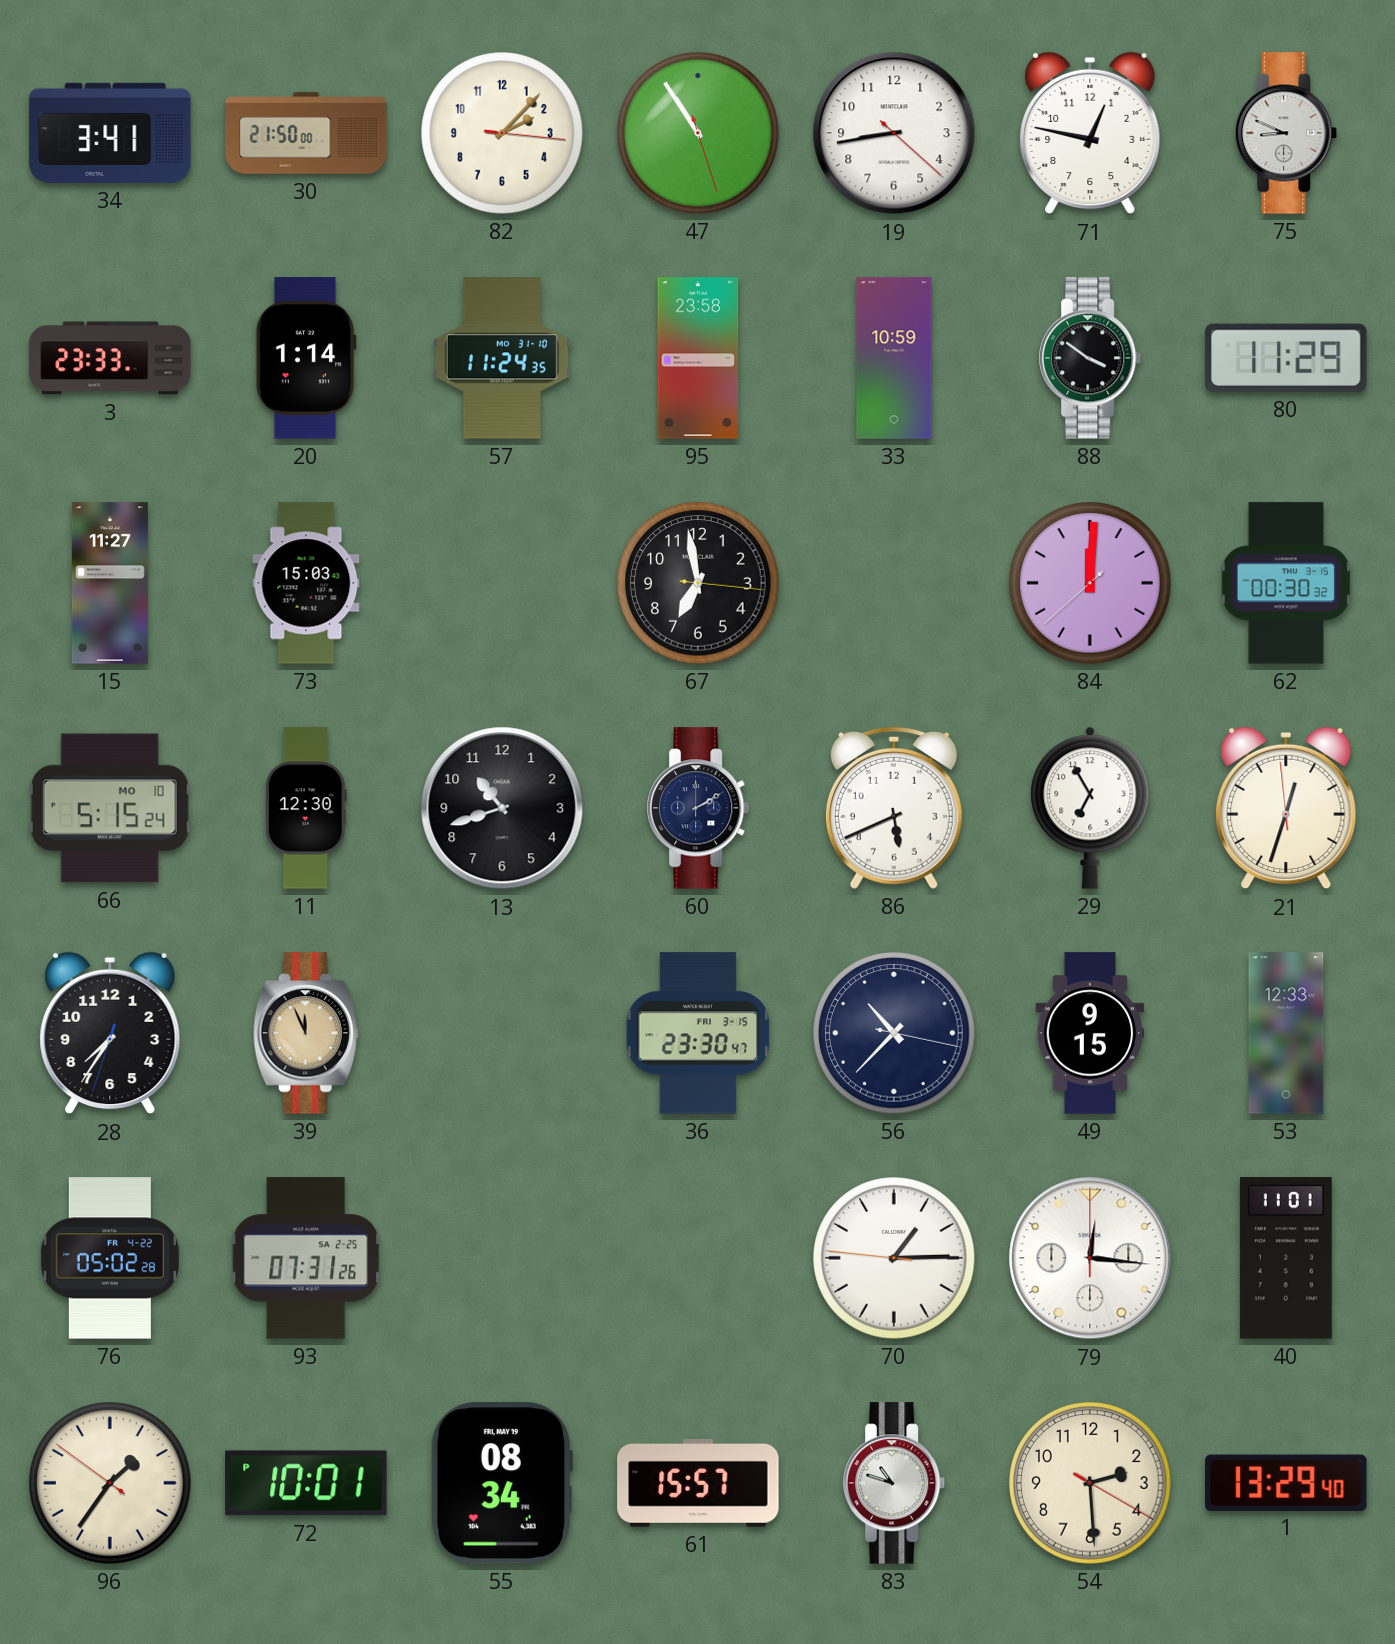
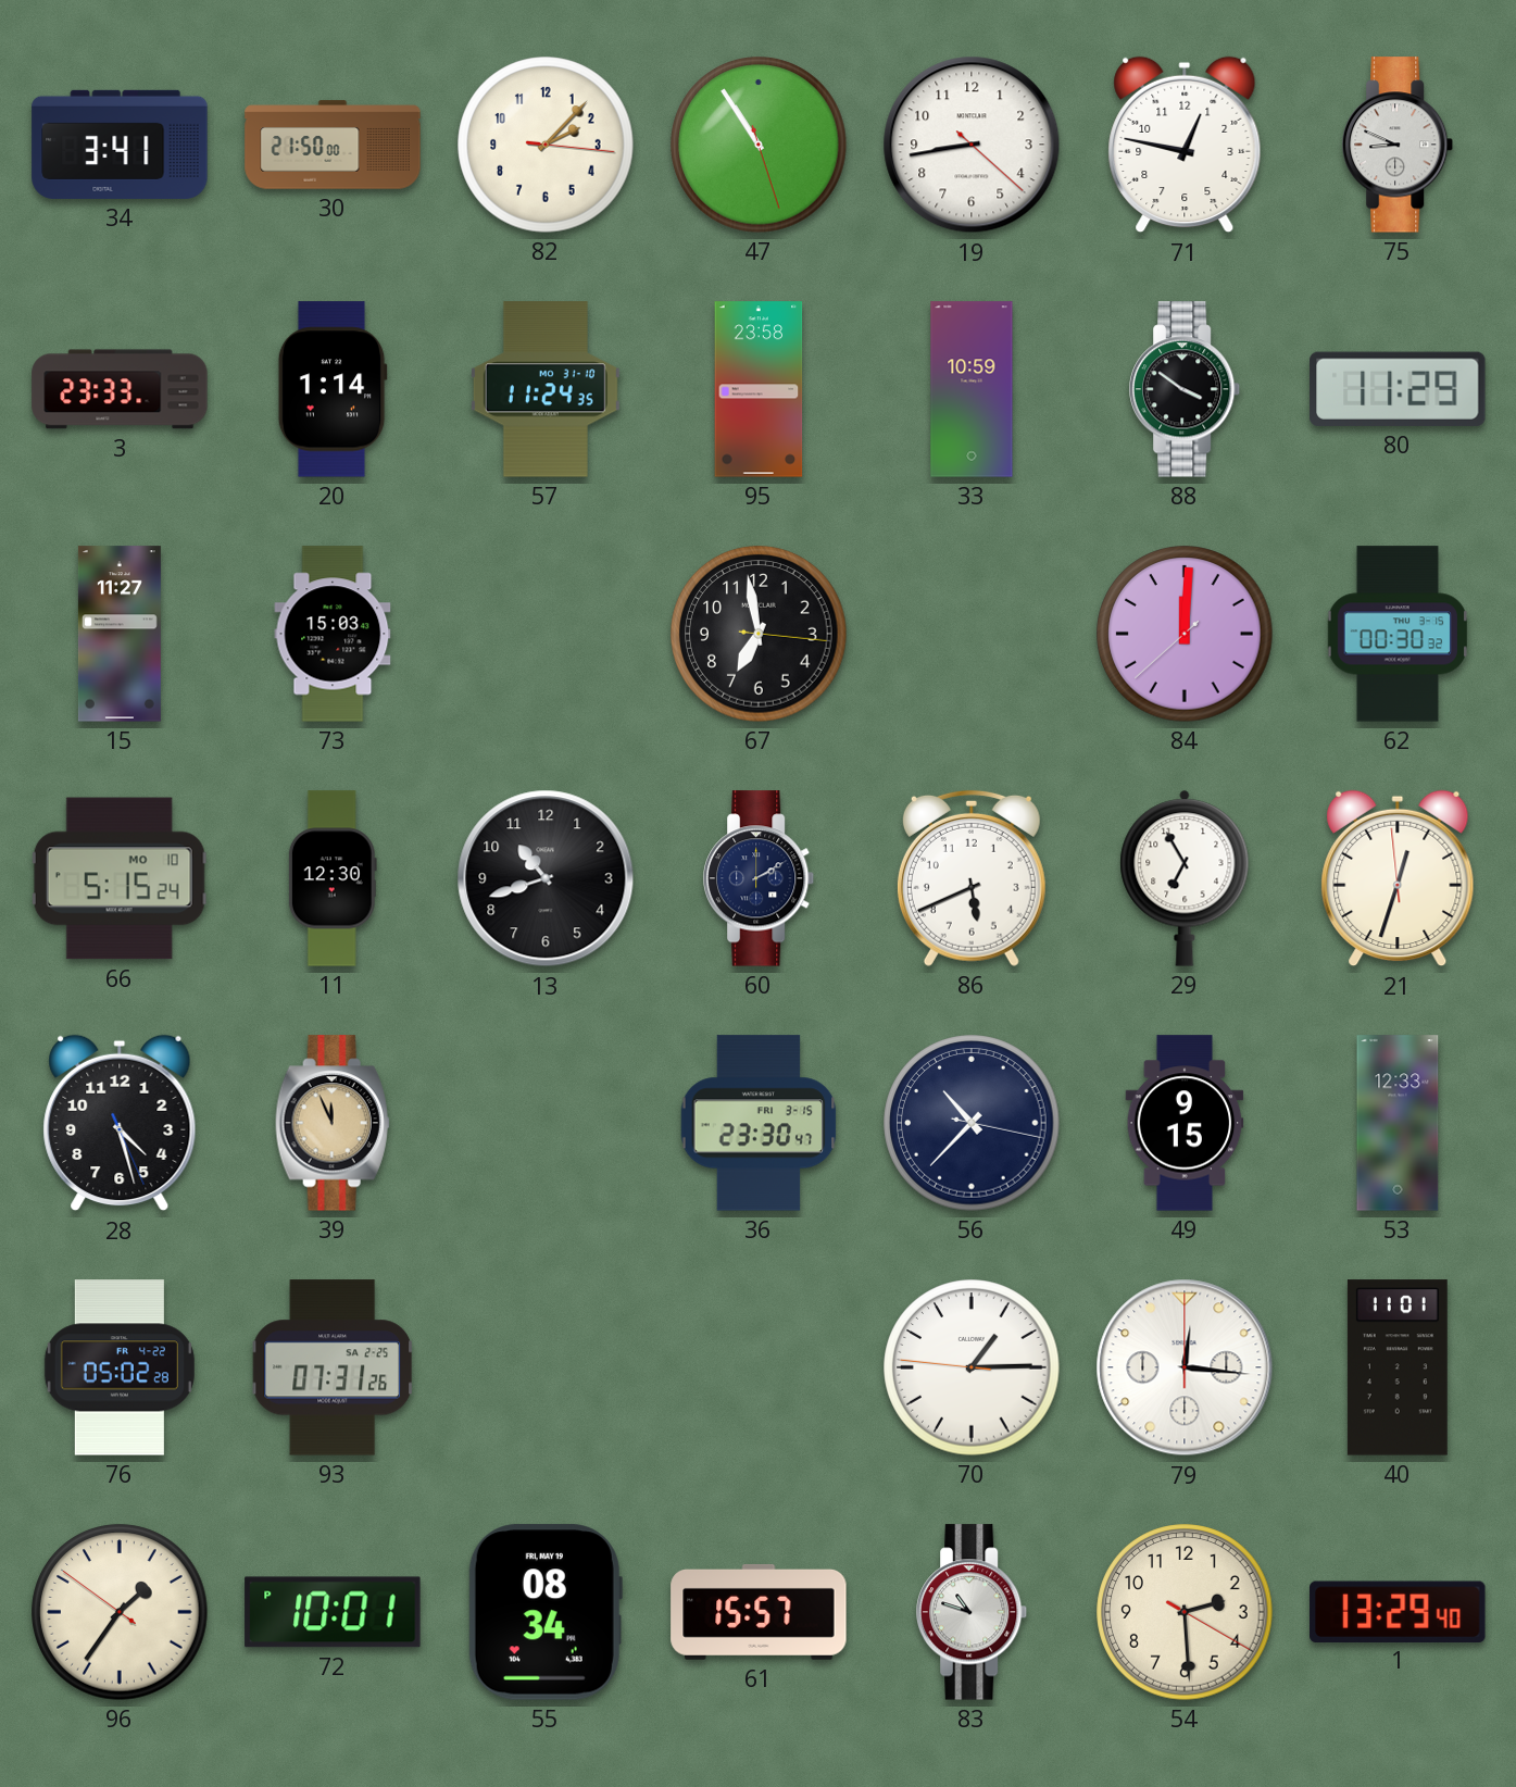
28: 7:35 -> 4:27 (120, 1123)
